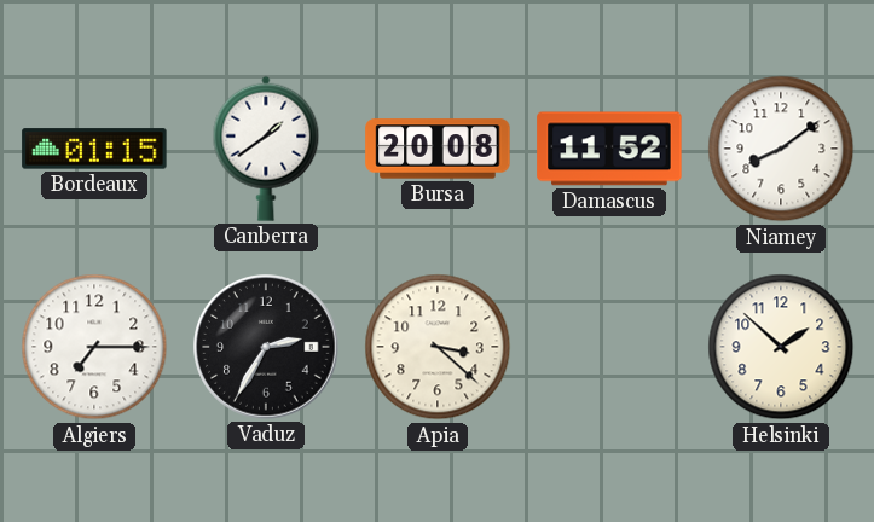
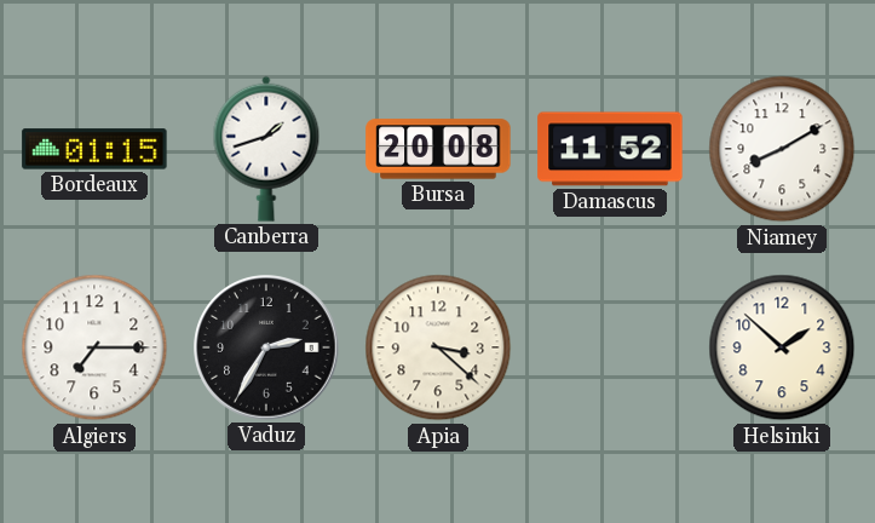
Canberra: 1:39 -> 1:42 (266, 149)
Niamey: 8:09 -> 8:10 (782, 149)
